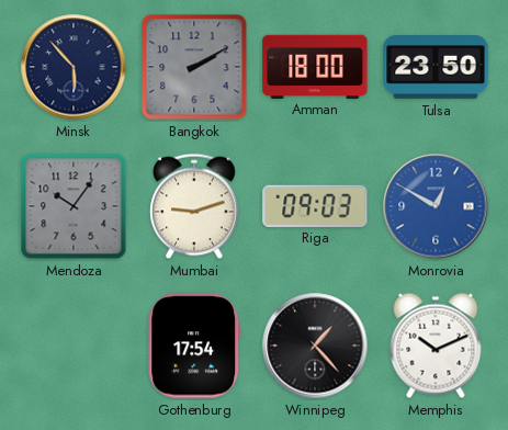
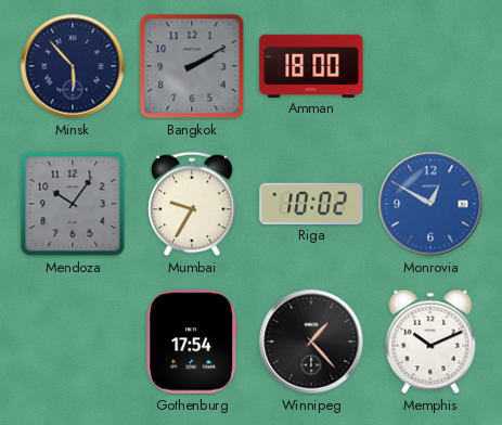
Tulsa: 23:50 -> none (436, 67)
Mumbai: 9:12 -> 9:35 (192, 204)
Riga: 09:03 -> 10:02 (311, 203)
